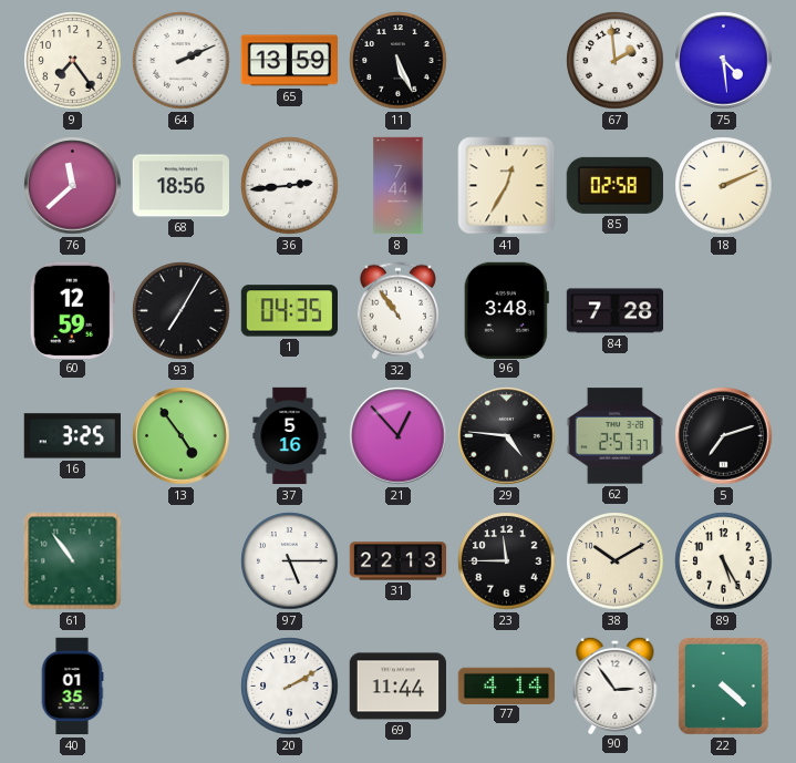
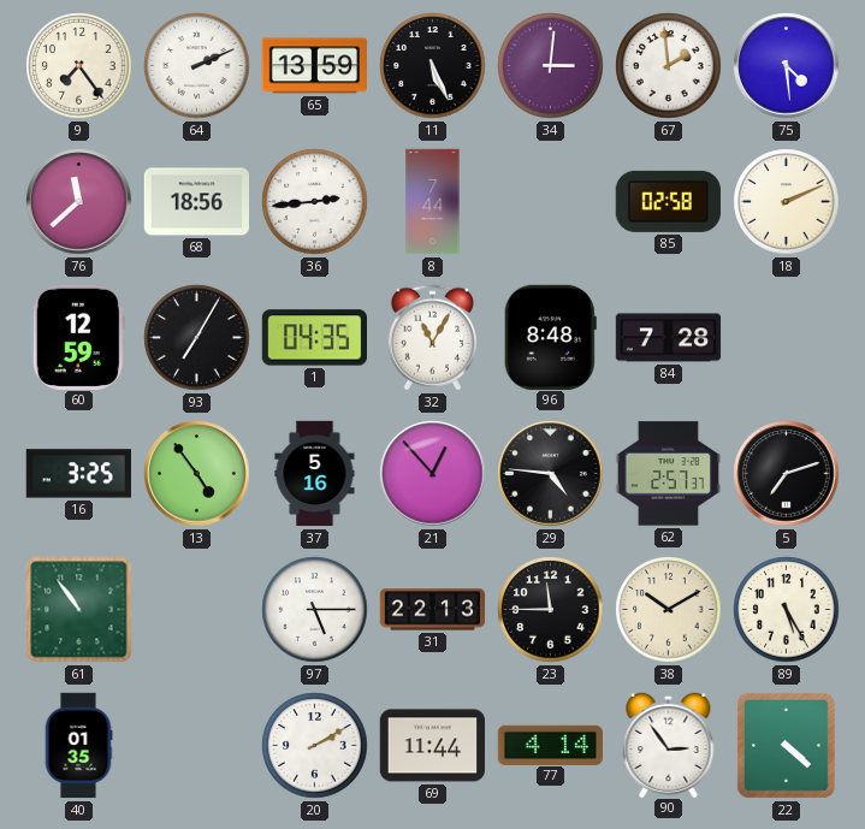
34: none -> 3:01 (551, 66)
41: 12:35 -> none (507, 186)
32: 10:54 -> 11:05 (432, 338)
96: 3:48 -> 8:48 (550, 337)
